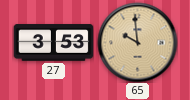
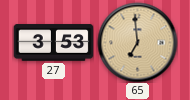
65: 9:59 -> 6:59 (137, 42)
